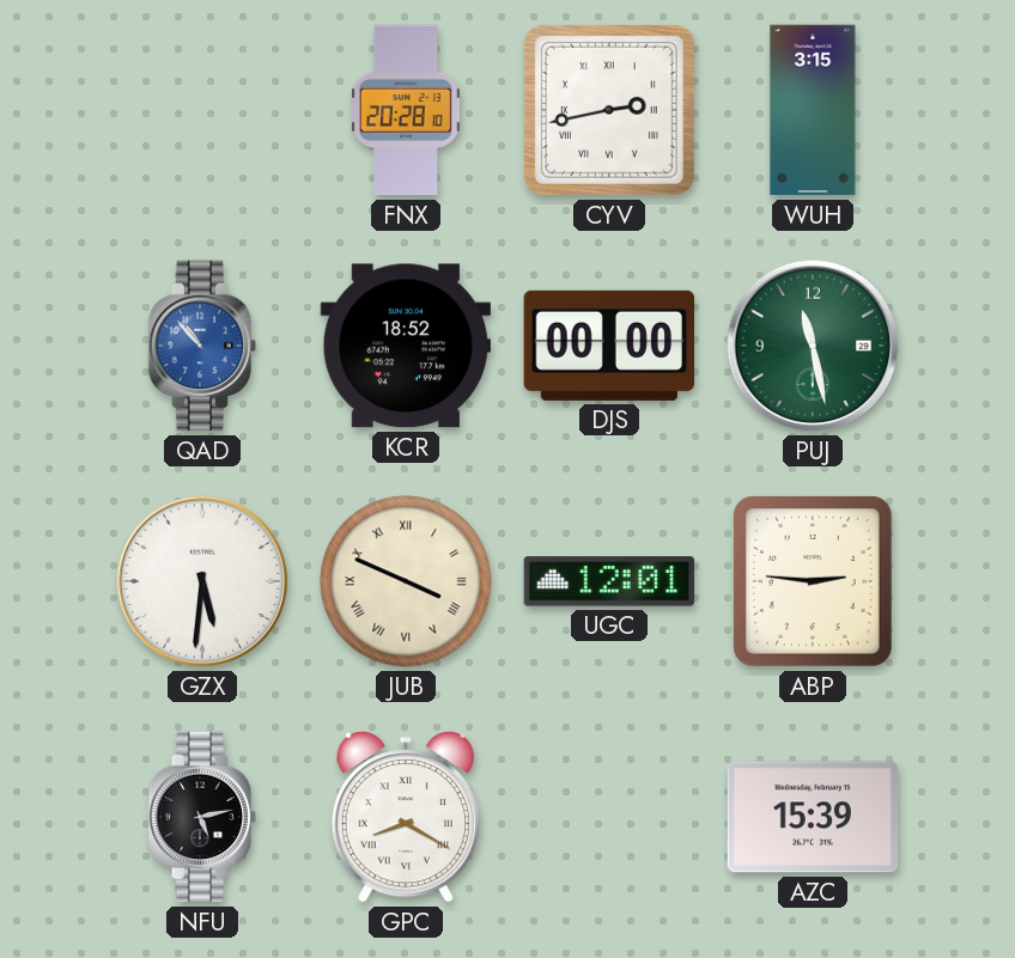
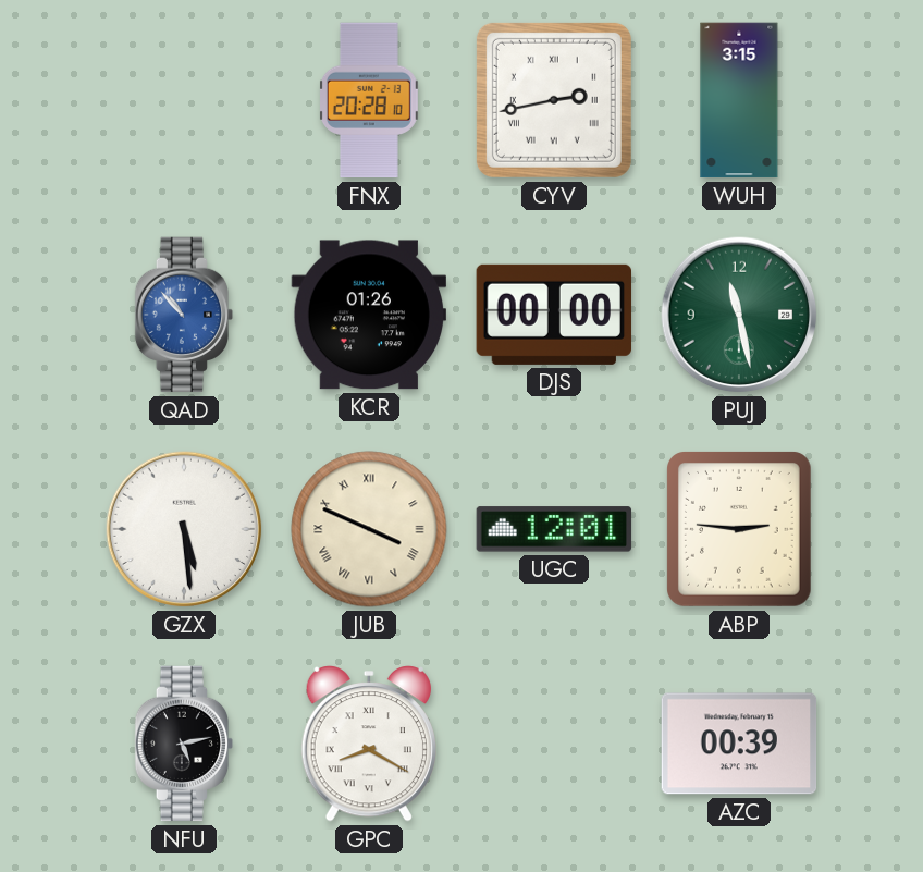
KCR: 18:52 -> 01:26 (368, 315)
GZX: 5:31 -> 5:29 (184, 529)
AZC: 15:39 -> 00:39 (739, 744)
